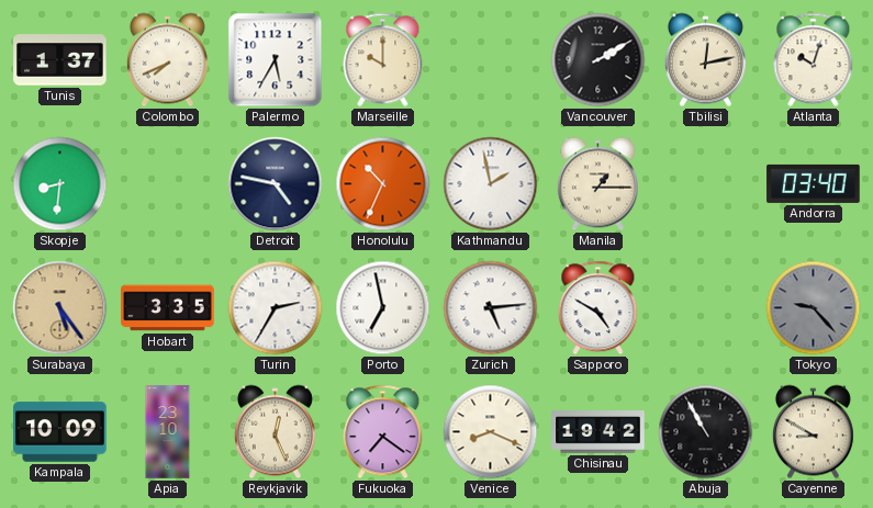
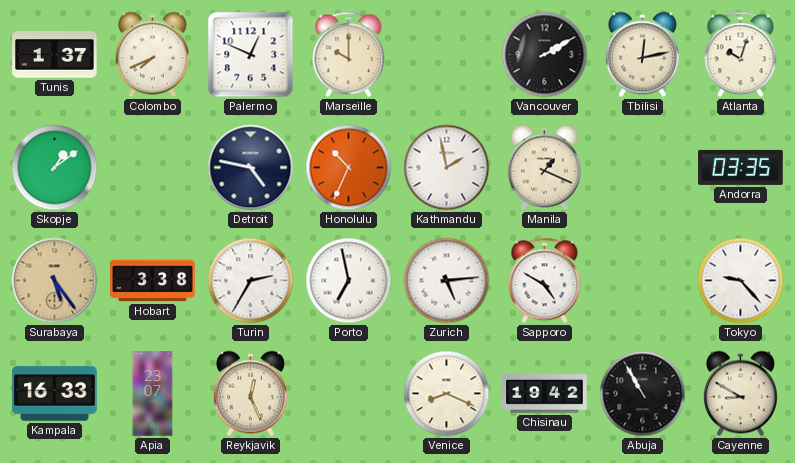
Palermo: 5:35 -> 12:49 (251, 55)
Skopje: 8:31 -> 1:09 (55, 168)
Manila: 1:15 -> 1:19 (544, 168)
Andorra: 03:40 -> 03:35 (741, 167)
Hobart: 3:35 -> 3:38 (153, 281)
Tokyo dial: grey -> white (741, 281)
Kampala: 10:09 -> 16:33 (55, 394)
Apia: 23:10 -> 23:07 (153, 394)
Fukuoka: 7:21 -> none (383, 432)
